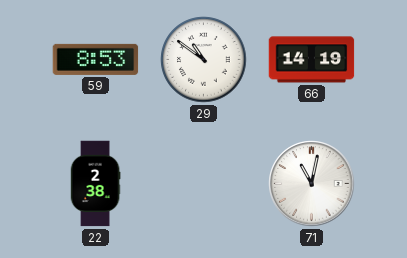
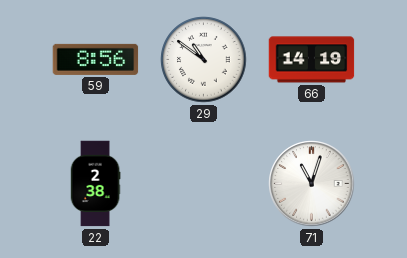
59: 8:53 -> 8:56 (96, 59)
71: 11:02 -> 11:03 (312, 184)
